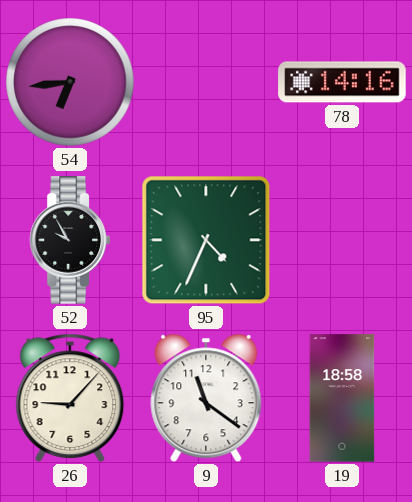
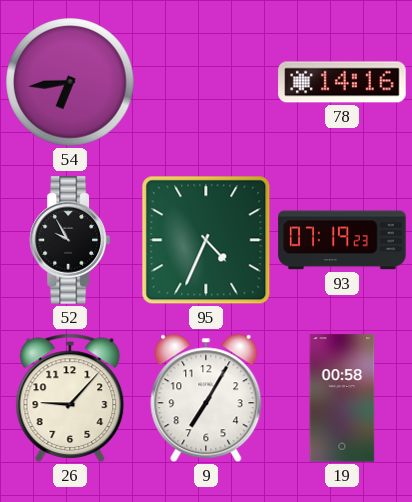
93: none -> 07:19 (342, 240)
9: 11:21 -> 7:05 (206, 398)
19: 18:58 -> 00:58 (342, 398)
